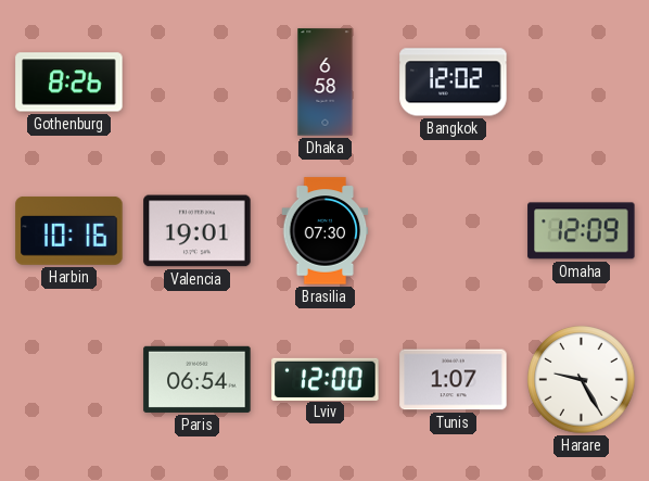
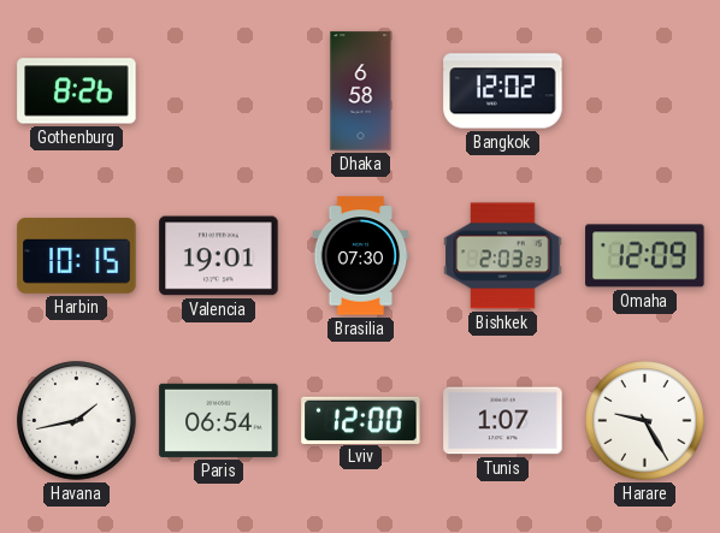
Harbin: 10:16 -> 10:15 (77, 255)
Bishkek: none -> 2:03 (503, 256)
Havana: none -> 1:43 (77, 421)
